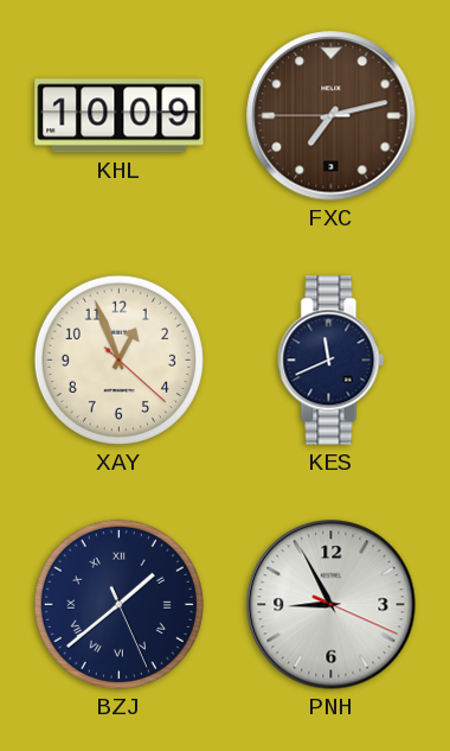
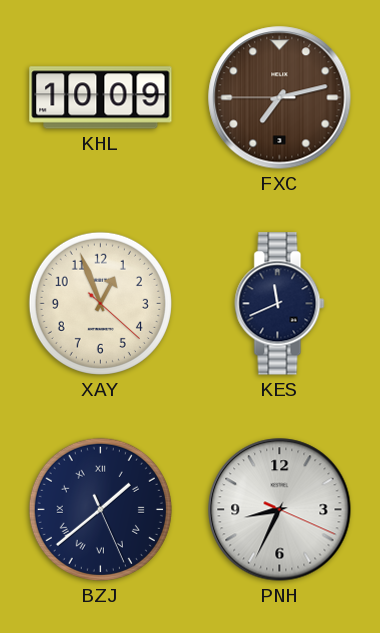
PNH: 8:55 -> 8:34 (280, 510)
